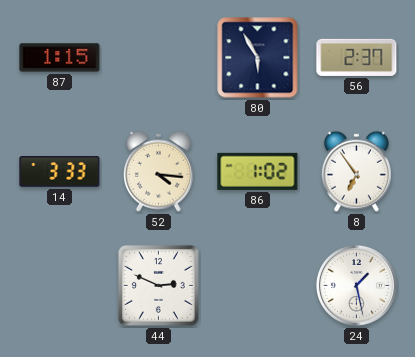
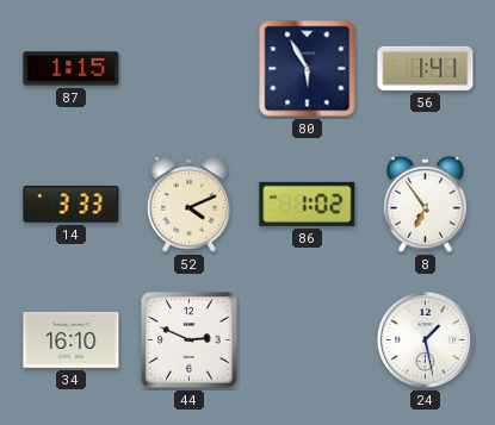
56: 2:37 -> 1:41 (426, 68)
52: 4:16 -> 4:11 (188, 204)
34: none -> 16:10 (72, 339)
